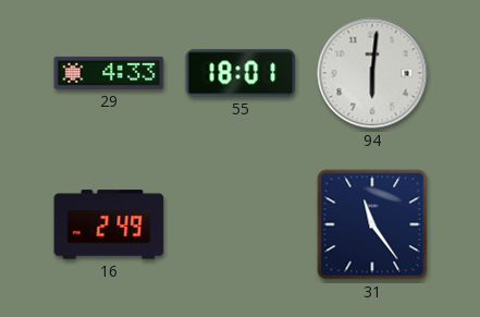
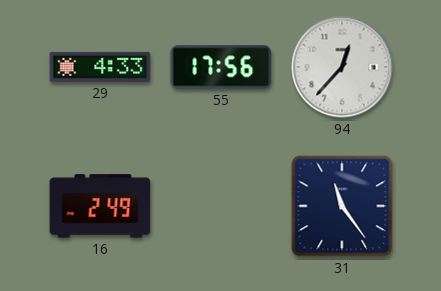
55: 18:01 -> 17:56 (221, 67)
94: 6:01 -> 12:37 (342, 67)
